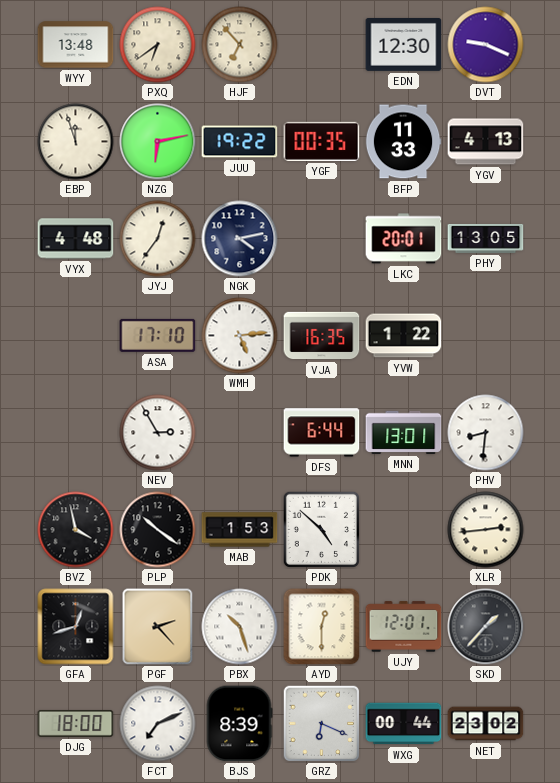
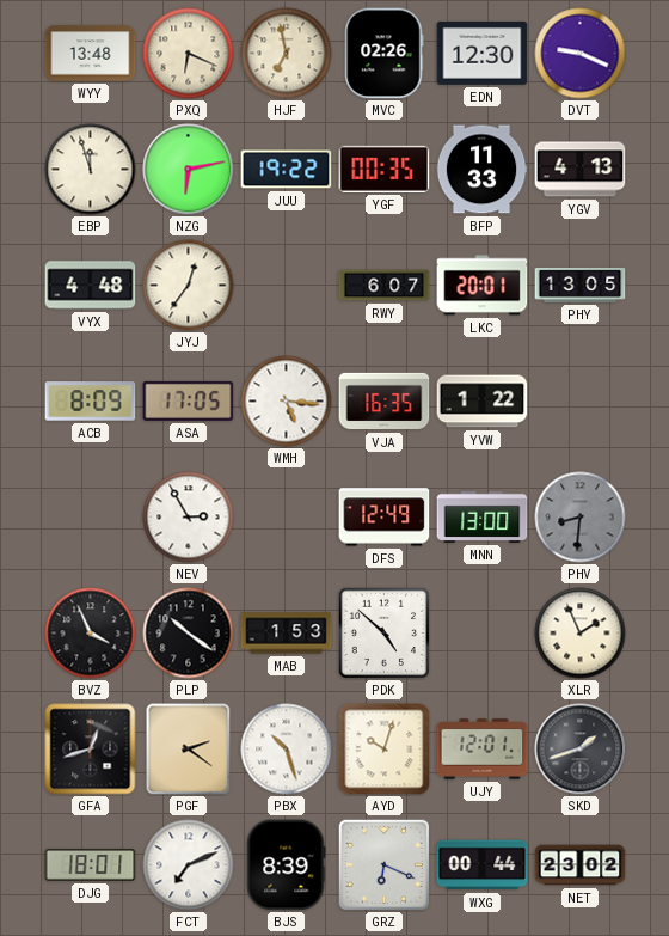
PXQ: 6:39 -> 6:19 (189, 54)
HJF: 6:53 -> 6:58 (287, 54)
MVC: none -> 02:26 (385, 54)
NGK: 4:13 -> none (240, 239)
RWY: none -> 6:07 (385, 286)
ACB: none -> 8:09 (91, 402)
ASA: 17:10 -> 17:05 (189, 400)
WMH: 5:14 -> 5:16 (287, 402)
DFS: 6:44 -> 12:49 (385, 518)
MNN: 13:01 -> 13:00 (483, 516)
PHV dial: white -> grey (581, 518)
BVZ: 3:58 -> 3:56 (91, 634)
XLR: 2:44 -> 1:56 (581, 634)
PGF: 2:23 -> 2:21 (189, 750)
AYD: 12:30 -> 10:03 (385, 750)
SKD: 1:37 -> 1:42 (581, 750)
DJG: 18:00 -> 18:01 (91, 864)
